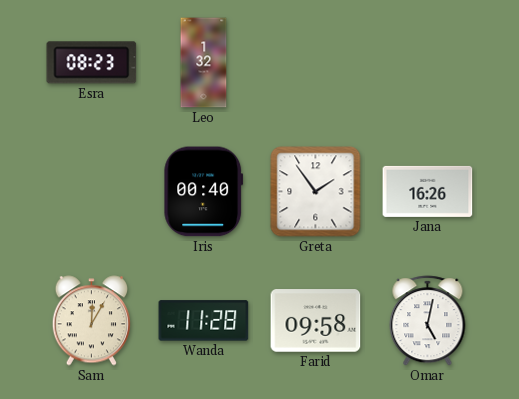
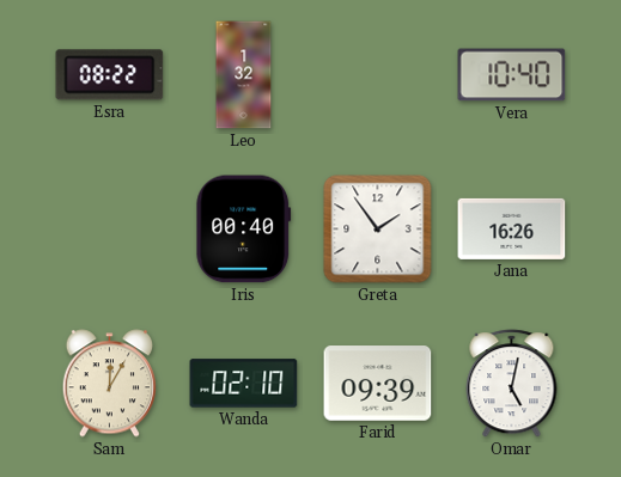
Esra: 08:23 -> 08:22 (110, 75)
Vera: none -> 10:40 (512, 75)
Wanda: 11:28 -> 02:10 (244, 384)
Farid: 09:58 -> 09:39 (378, 384)
